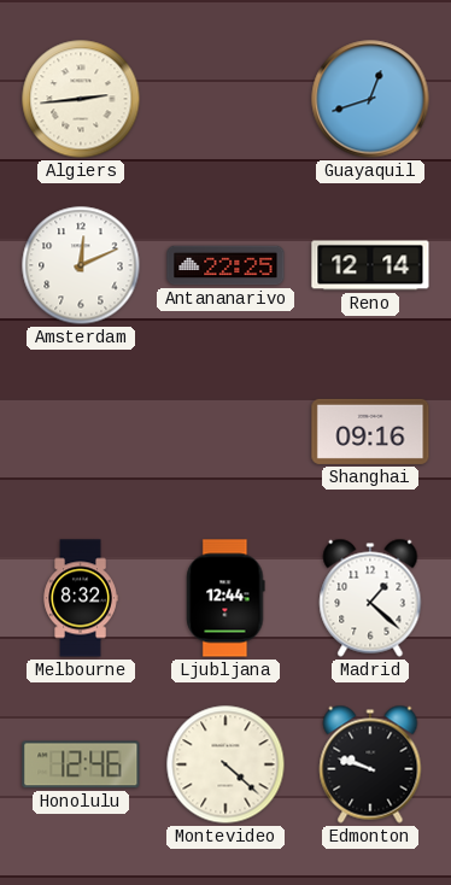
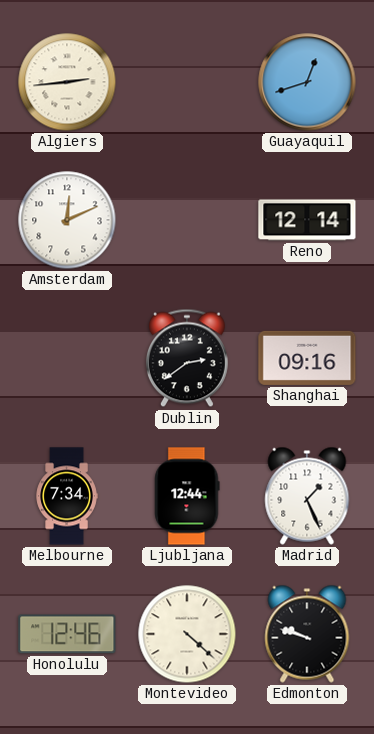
Antananarivo: 22:25 -> none (225, 265)
Dublin: none -> 2:39 (187, 358)
Melbourne: 8:32 -> 7:34 (67, 496)
Madrid: 1:22 -> 1:26 (307, 496)
